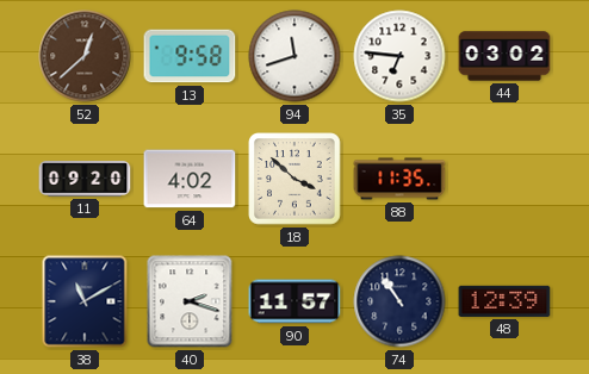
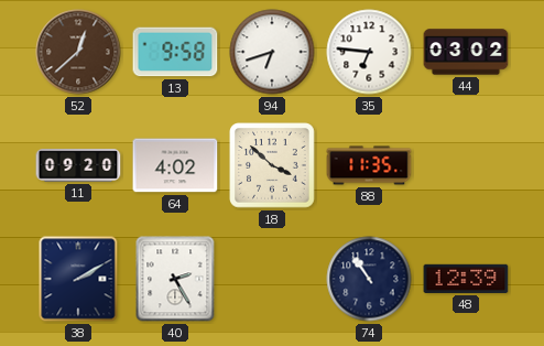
94: 11:42 -> 6:42 (272, 52)
38: 11:10 -> 2:10 (78, 279)
40: 2:18 -> 2:25 (175, 279)
90: 11:57 -> none (294, 301)
